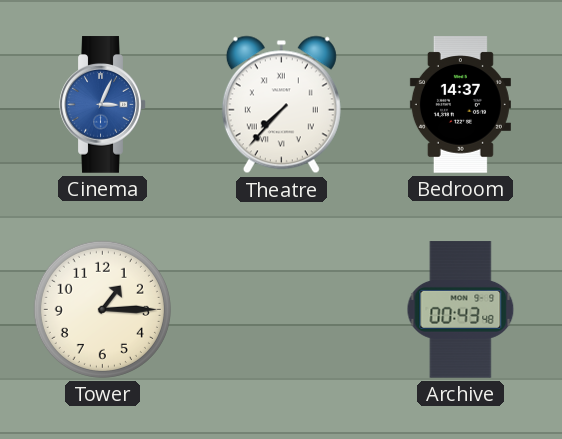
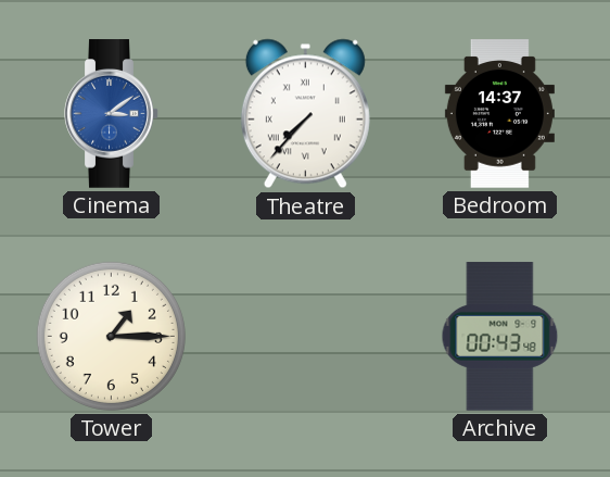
Cinema: 3:04 -> 3:09 (112, 114)
